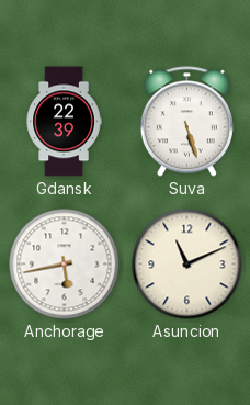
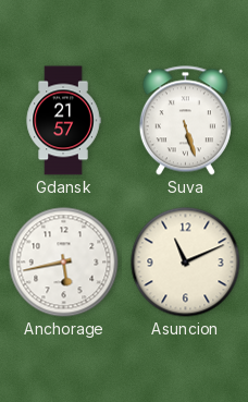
Gdansk: 22:39 -> 21:57 (63, 121)
